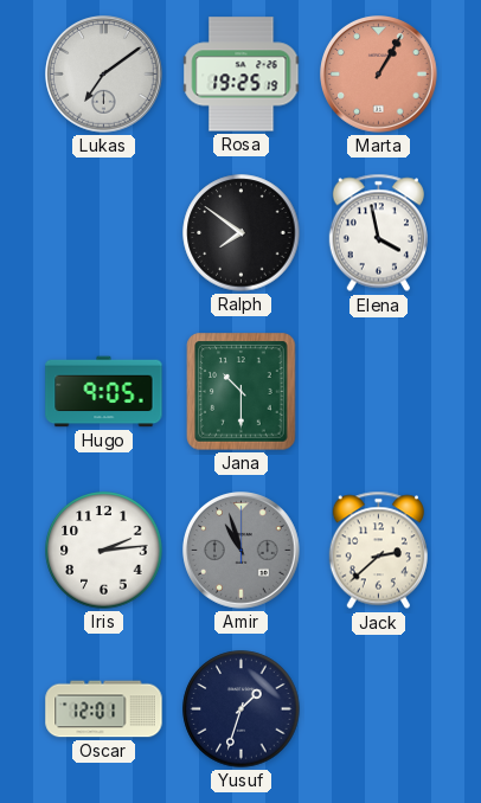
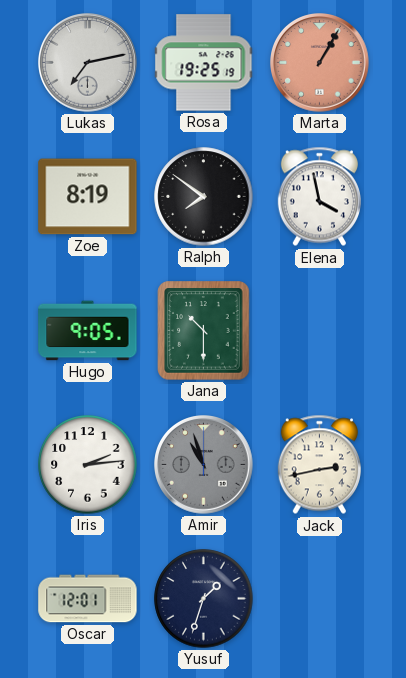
Lukas: 7:09 -> 7:13 (88, 63)
Zoe: none -> 8:19 (88, 197)
Jack: 2:38 -> 2:43 (319, 465)
